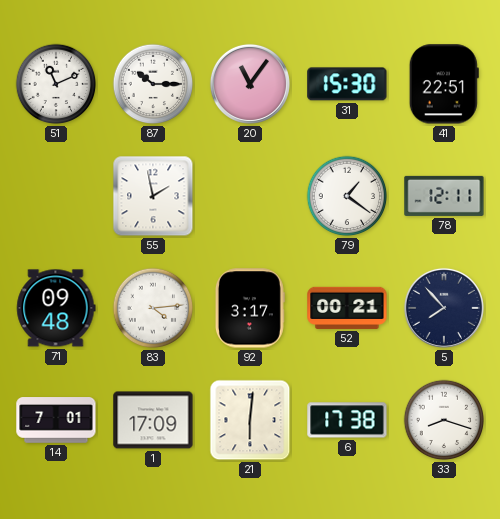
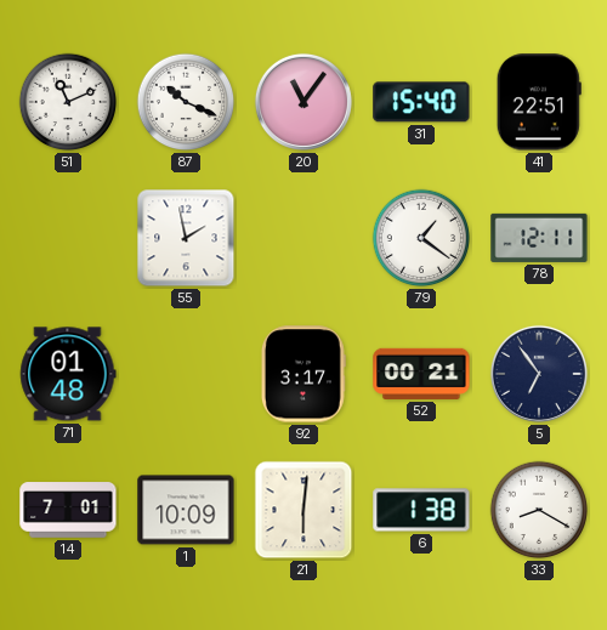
87: 10:15 -> 10:19 (186, 102)
31: 15:30 -> 15:40 (421, 102)
71: 09:48 -> 01:48 (68, 374)
83: 4:14 -> none (153, 308)
5: 7:53 -> 6:54 (539, 374)
1: 17:09 -> 10:09 (186, 510)
6: 17:38 -> 1:38 (421, 510)
33: 8:18 -> 8:20 (539, 510)
